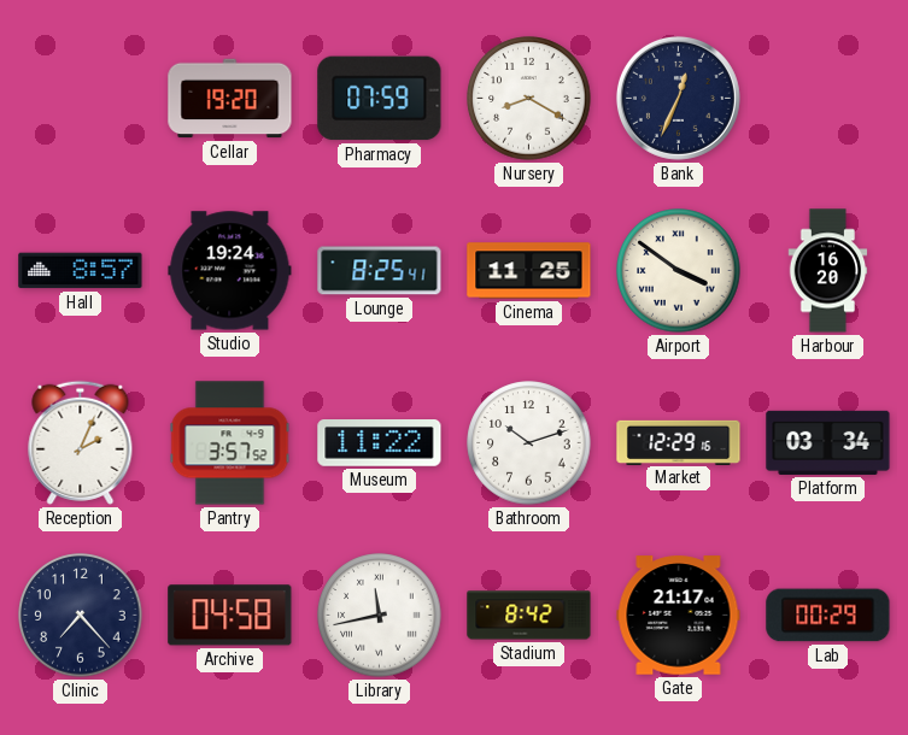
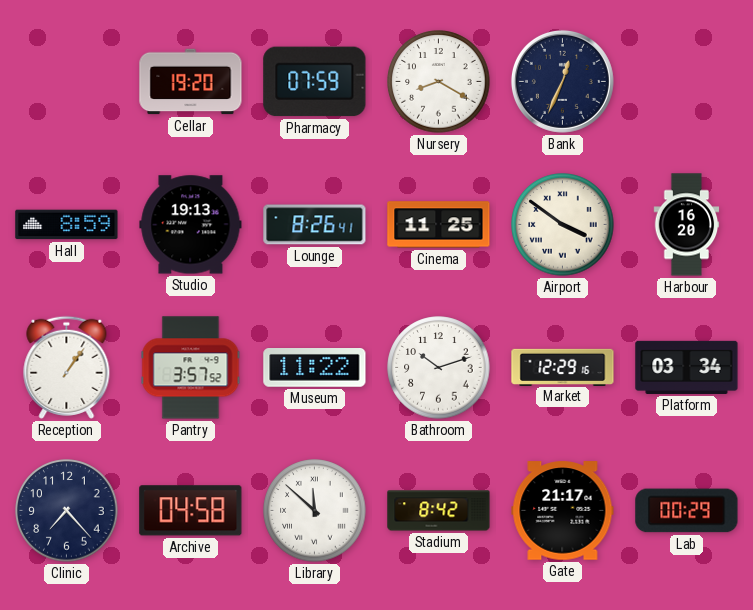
Hall: 8:57 -> 8:59 (67, 225)
Studio: 19:24 -> 19:13 (191, 225)
Lounge: 8:25 -> 8:26 (315, 225)
Reception: 2:04 -> 1:06 (67, 367)
Library: 11:43 -> 11:52 (315, 511)
